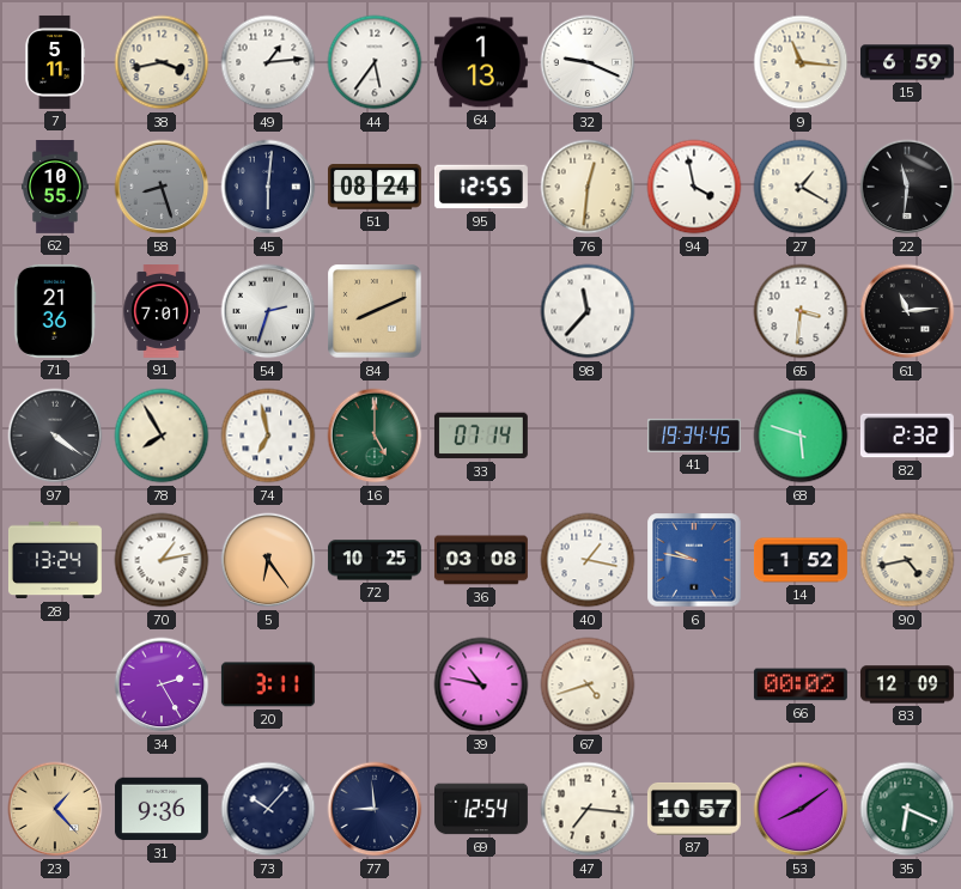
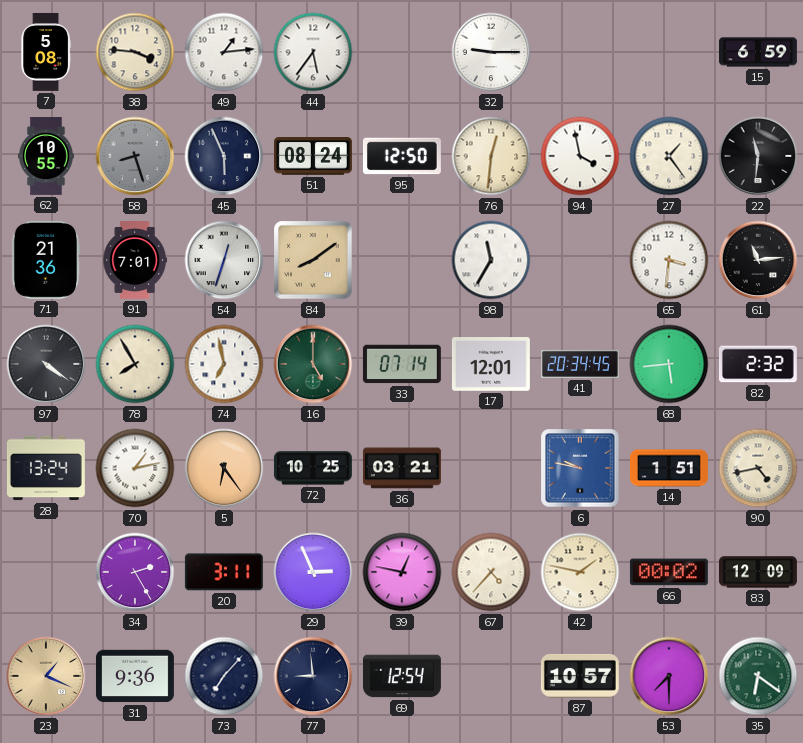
7: 5:11 -> 5:08 (46, 52)
38: 3:43 -> 3:46 (135, 52)
64: 1:13 -> none (481, 62)
32: 9:19 -> 9:15 (491, 52)
9: 11:16 -> none (801, 62)
45: 6:01 -> 5:56 (224, 156)
95: 12:55 -> 12:50 (402, 156)
27: 1:20 -> 1:24 (669, 156)
54: 2:33 -> 12:33 (224, 260)
84: 8:11 -> 8:09 (313, 260)
98: 11:37 -> 11:35 (491, 260)
17: none -> 12:01 (491, 364)
41: 19:34 -> 20:34 (580, 364)
68: 5:48 -> 5:44 (669, 364)
36: 03:08 -> 03:21 (402, 468)
40: 1:17 -> none (588, 560)
14: 1:52 -> 1:51 (669, 468)
29: none -> 2:56 (313, 572)
39: 10:47 -> 12:47 (402, 572)
67: 4:42 -> 4:37 (491, 572)
42: none -> 1:47 (580, 572)
23: 1:23 -> 1:19 (46, 676)
73: 10:07 -> 7:07 (224, 676)
47: 7:16 -> none (588, 809)
53: 8:09 -> 7:30 (669, 676)
35: 6:19 -> 6:21 (758, 676)
